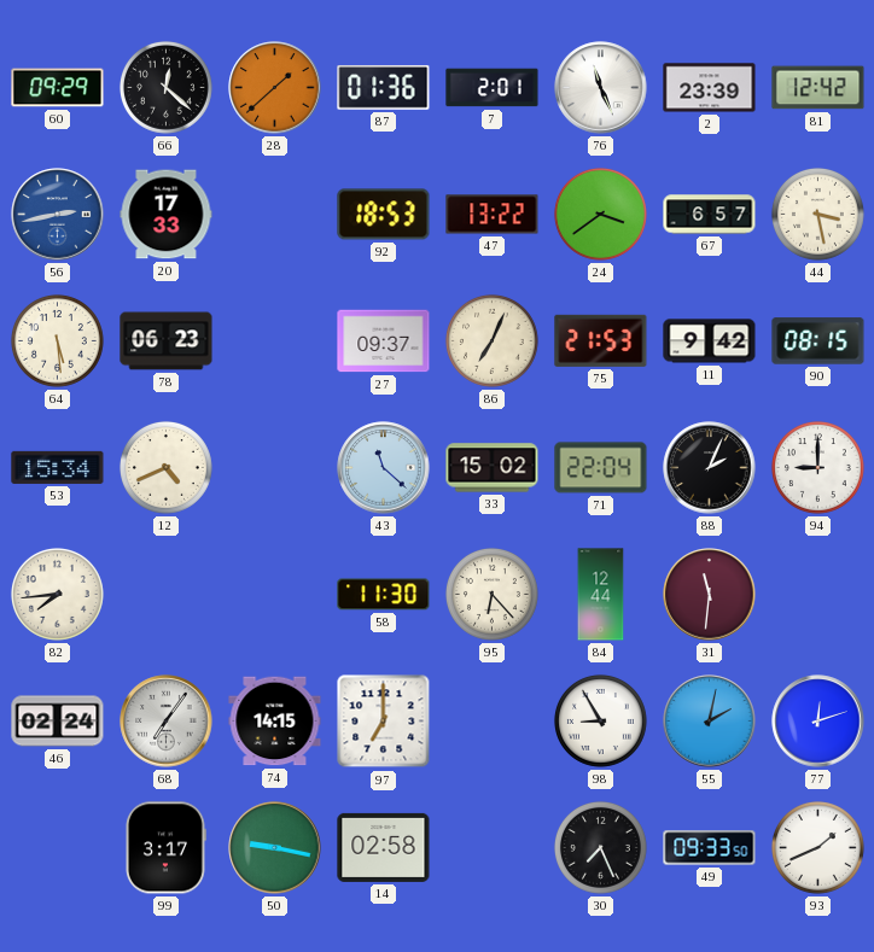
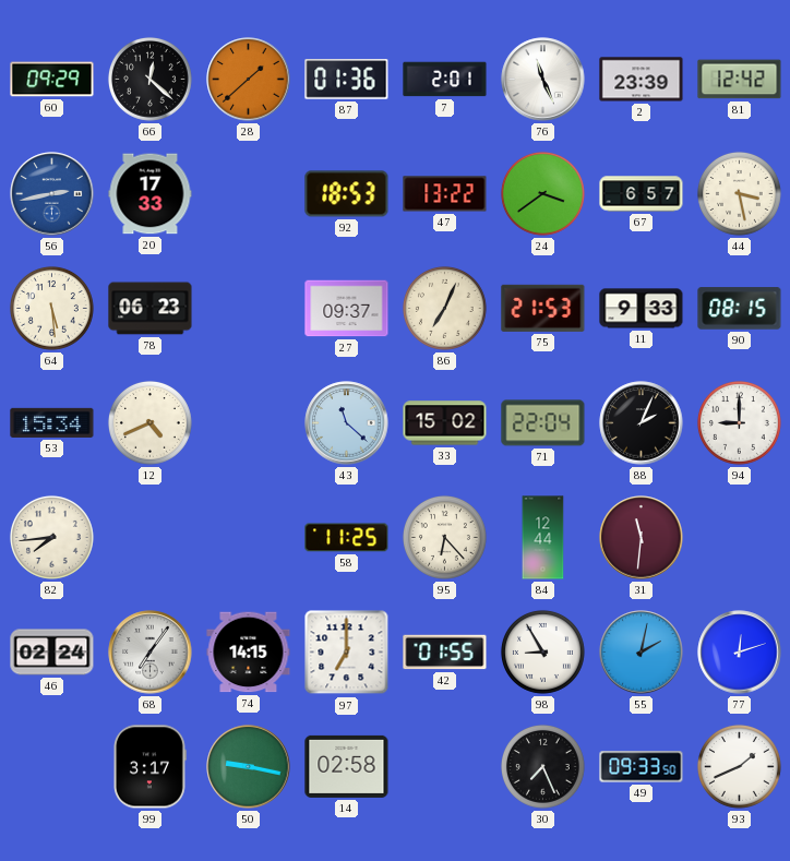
11: 9:42 -> 9:33 (642, 309)
58: 11:30 -> 11:25 (347, 538)
42: none -> 01:55 (445, 653)
